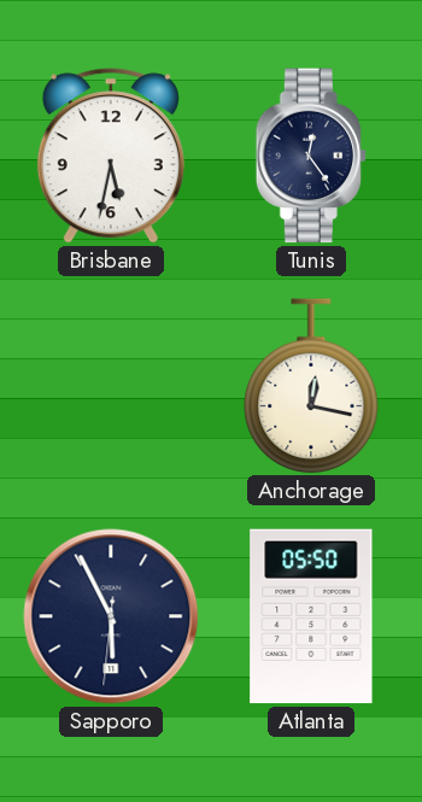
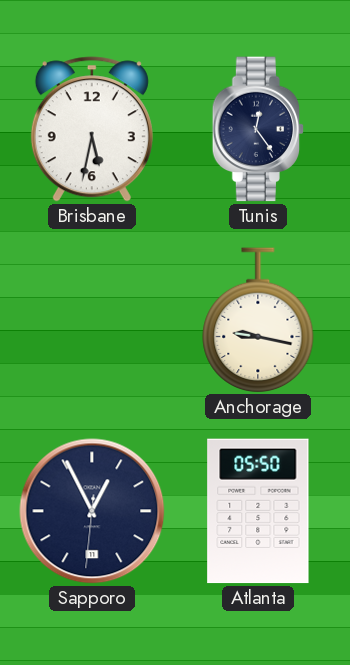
Anchorage: 12:17 -> 9:17 (258, 320)
Sapporo: 5:55 -> 12:55 (92, 511)
